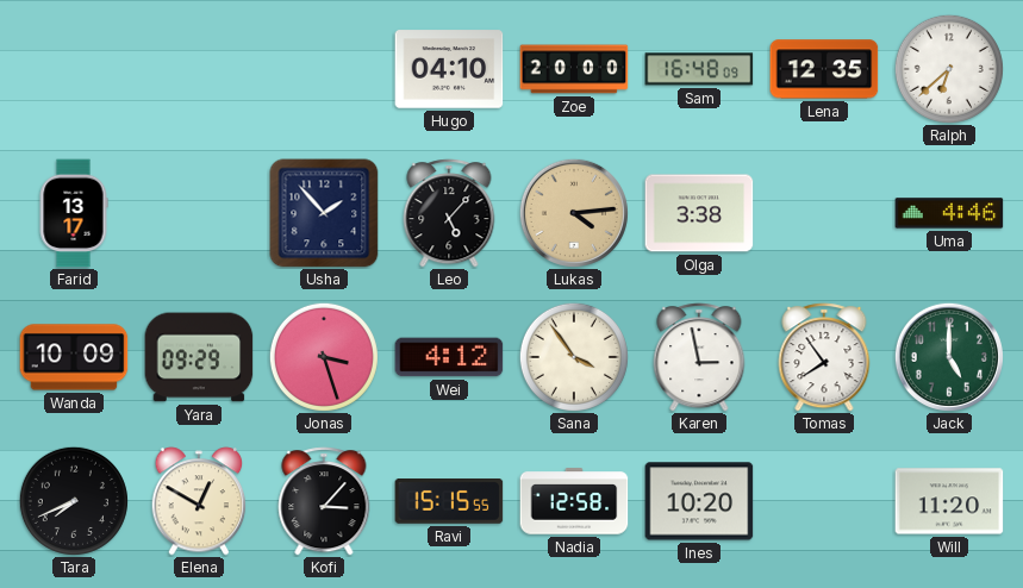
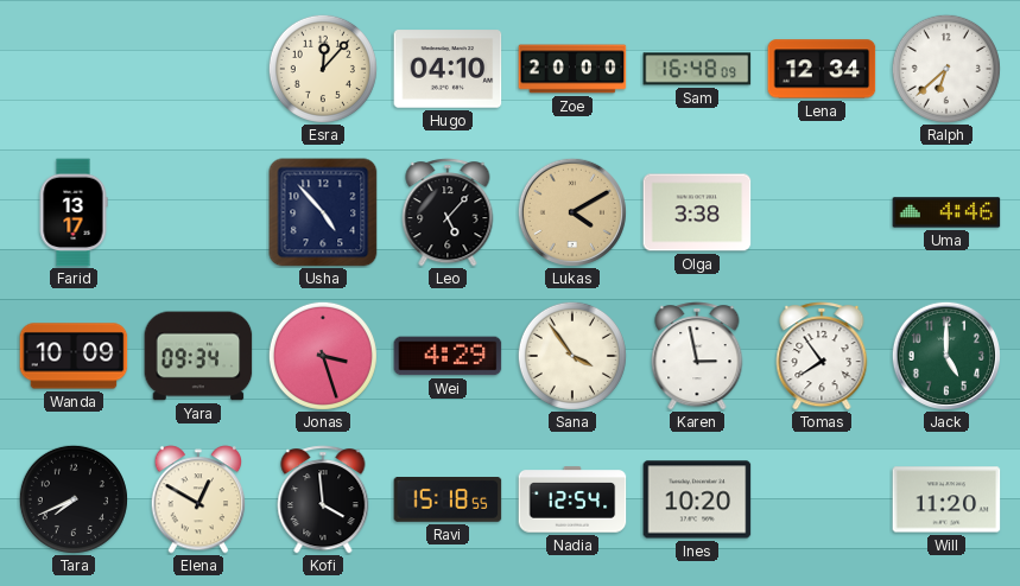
Esra: none -> 12:07 (323, 69)
Lena: 12:35 -> 12:34 (822, 69)
Usha: 1:53 -> 4:53 (323, 212)
Lukas: 4:14 -> 4:10 (572, 212)
Yara: 09:29 -> 09:34 (198, 356)
Wei: 4:12 -> 4:29 (448, 356)
Kofi: 3:07 -> 3:59 (323, 499)
Ravi: 15:15 -> 15:18 (448, 501)
Nadia: 12:58 -> 12:54 (572, 499)
